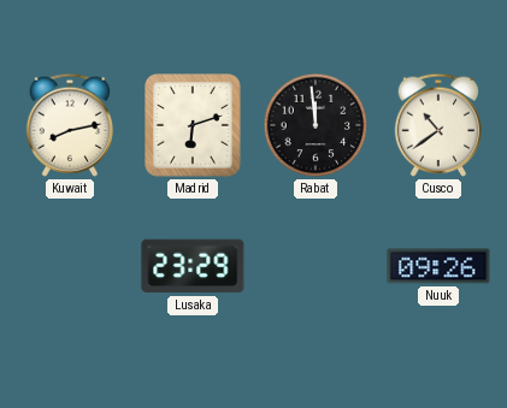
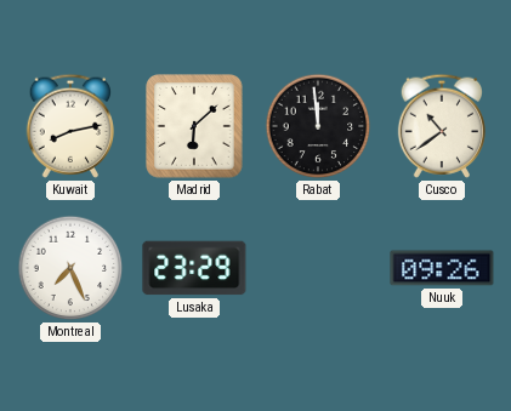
Madrid: 6:12 -> 6:08 (194, 126)
Montreal: none -> 7:26 (70, 268)
